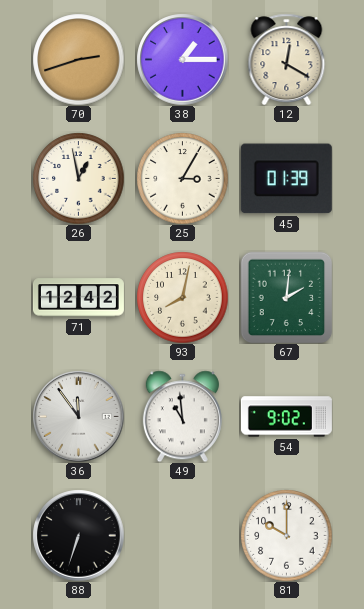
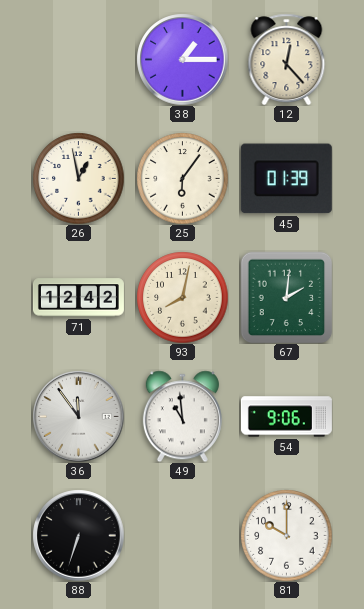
70: 2:42 -> none (78, 59)
12: 12:20 -> 12:23 (287, 59)
25: 3:05 -> 6:06 (182, 178)
54: 9:02 -> 9:06 (286, 417)
